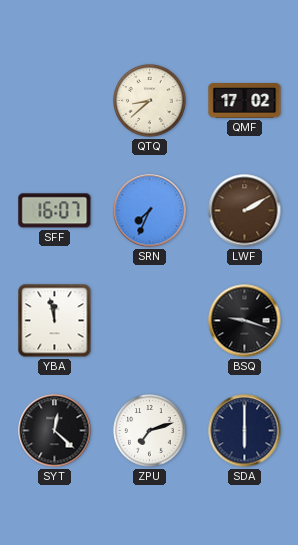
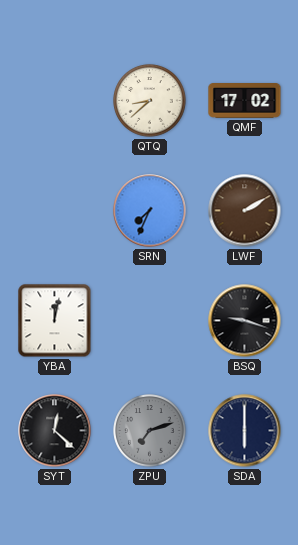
SFF: 16:07 -> none (55, 211)
YBA: 11:58 -> 12:02 (55, 321)
ZPU dial: white -> grey (150, 431)
